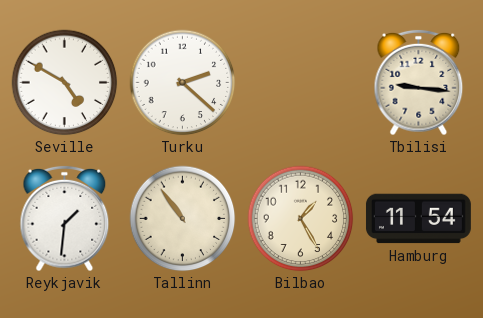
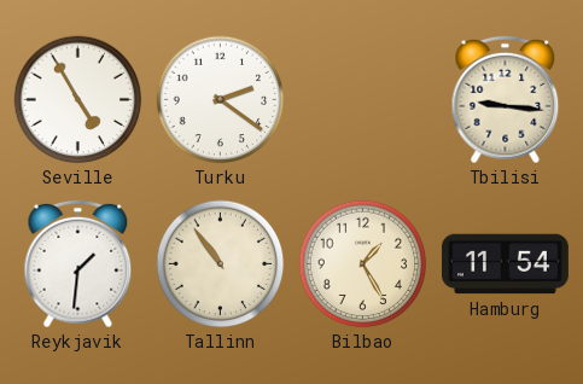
Seville: 4:50 -> 4:55 (78, 100)
Turku: 2:22 -> 2:21 (221, 100)
